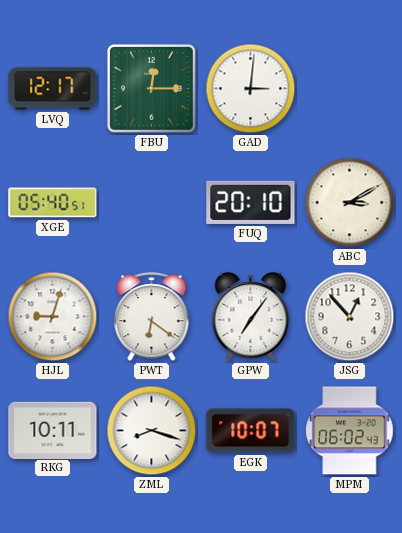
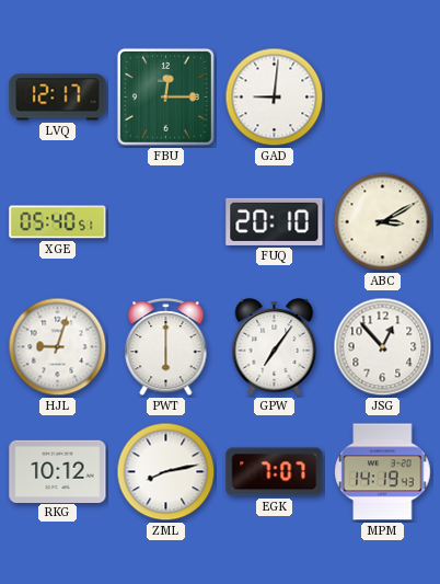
GAD: 3:01 -> 9:01 (275, 98)
PWT: 6:21 -> 6:00 (166, 347)
RKG: 10:11 -> 10:12 (58, 471)
ZML: 8:18 -> 8:13 (166, 472)
EGK: 10:07 -> 7:07 (275, 472)
MPM: 06:02 -> 14:19 (383, 472)
